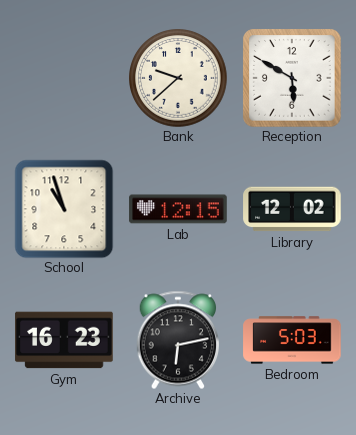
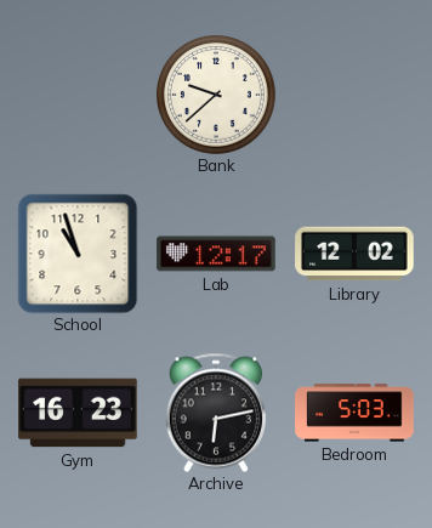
Reception: 5:50 -> none (292, 78)
Lab: 12:15 -> 12:17 (216, 254)
